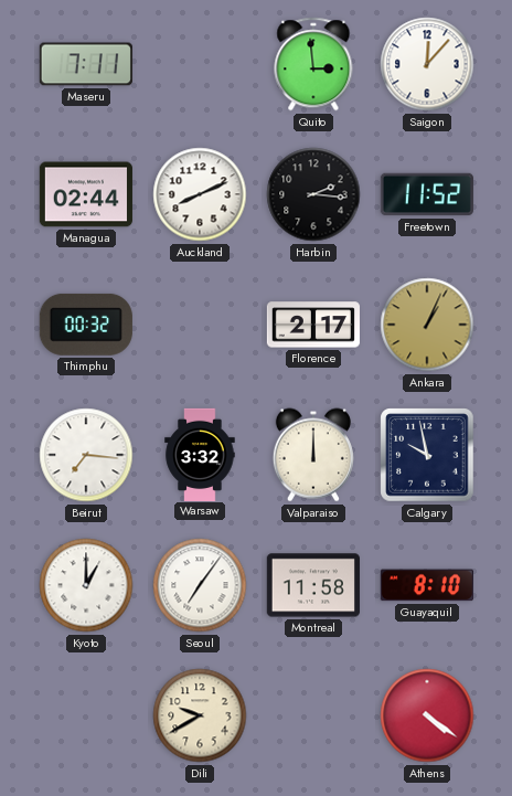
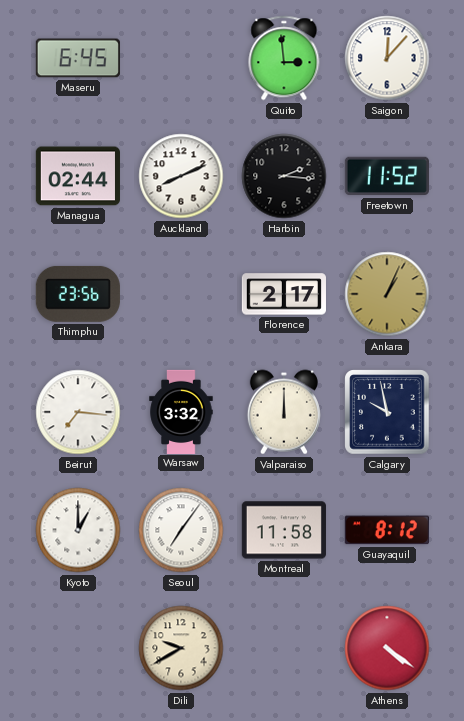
Maseru: 7:11 -> 6:45 (78, 58)
Thimphu: 00:32 -> 23:56 (78, 294)
Guayaquil: 8:10 -> 8:12 (387, 530)
